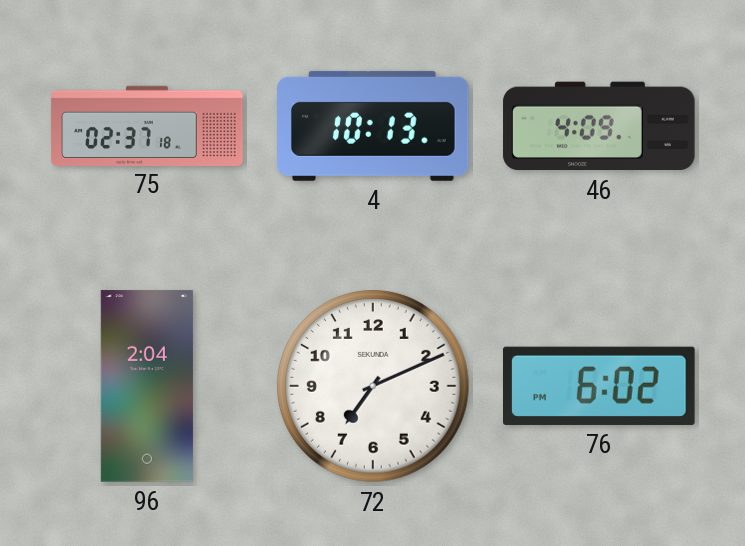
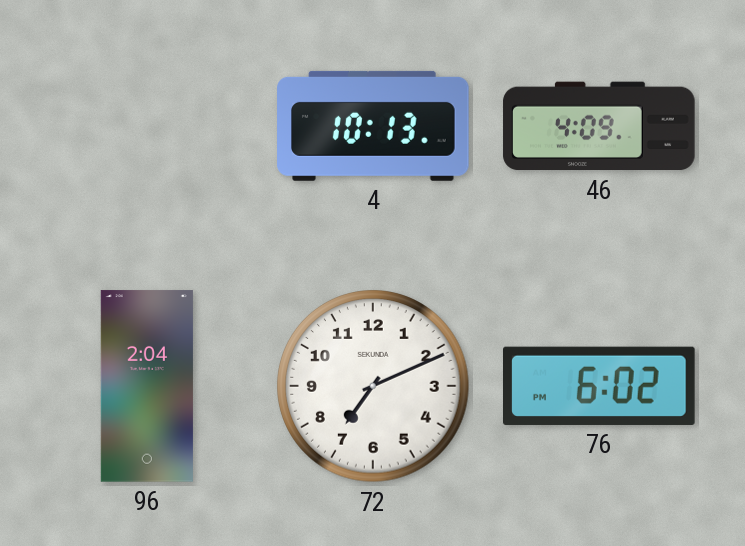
75: 02:37 -> none (147, 125)
